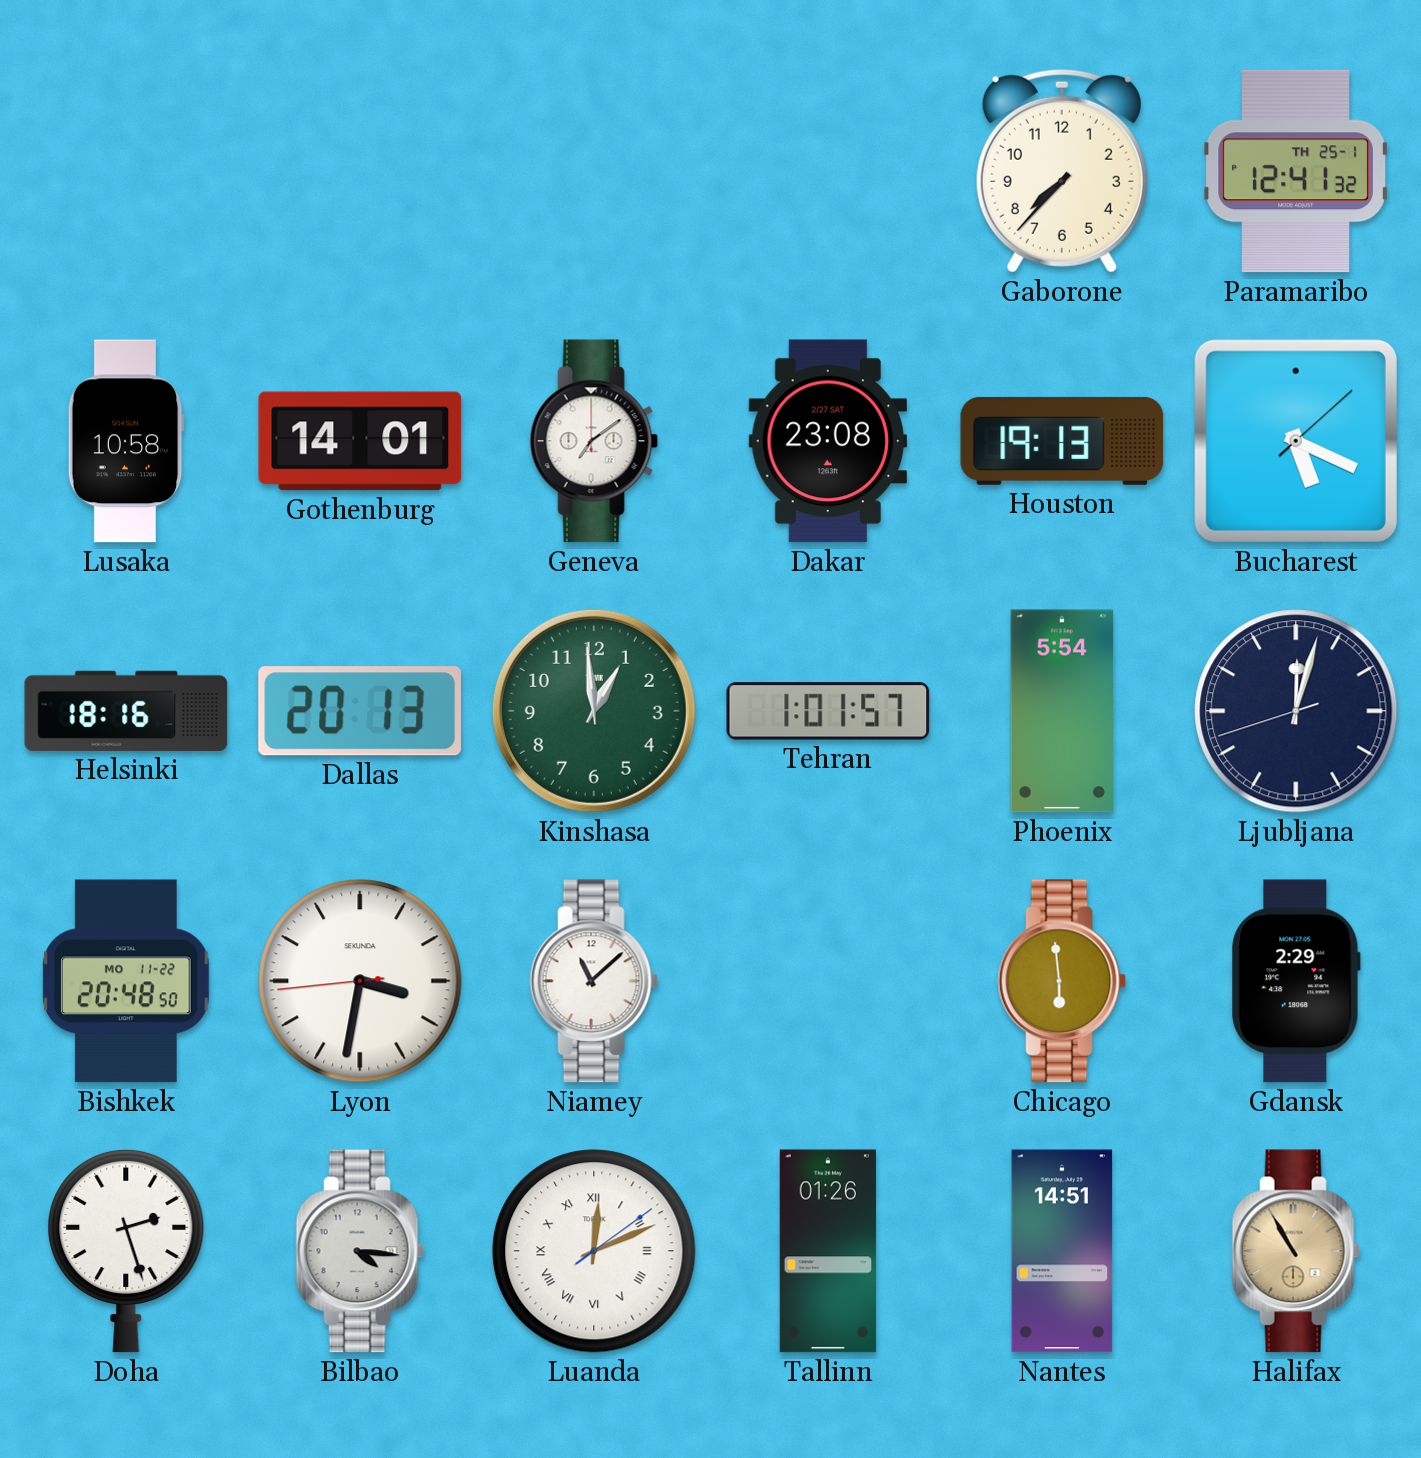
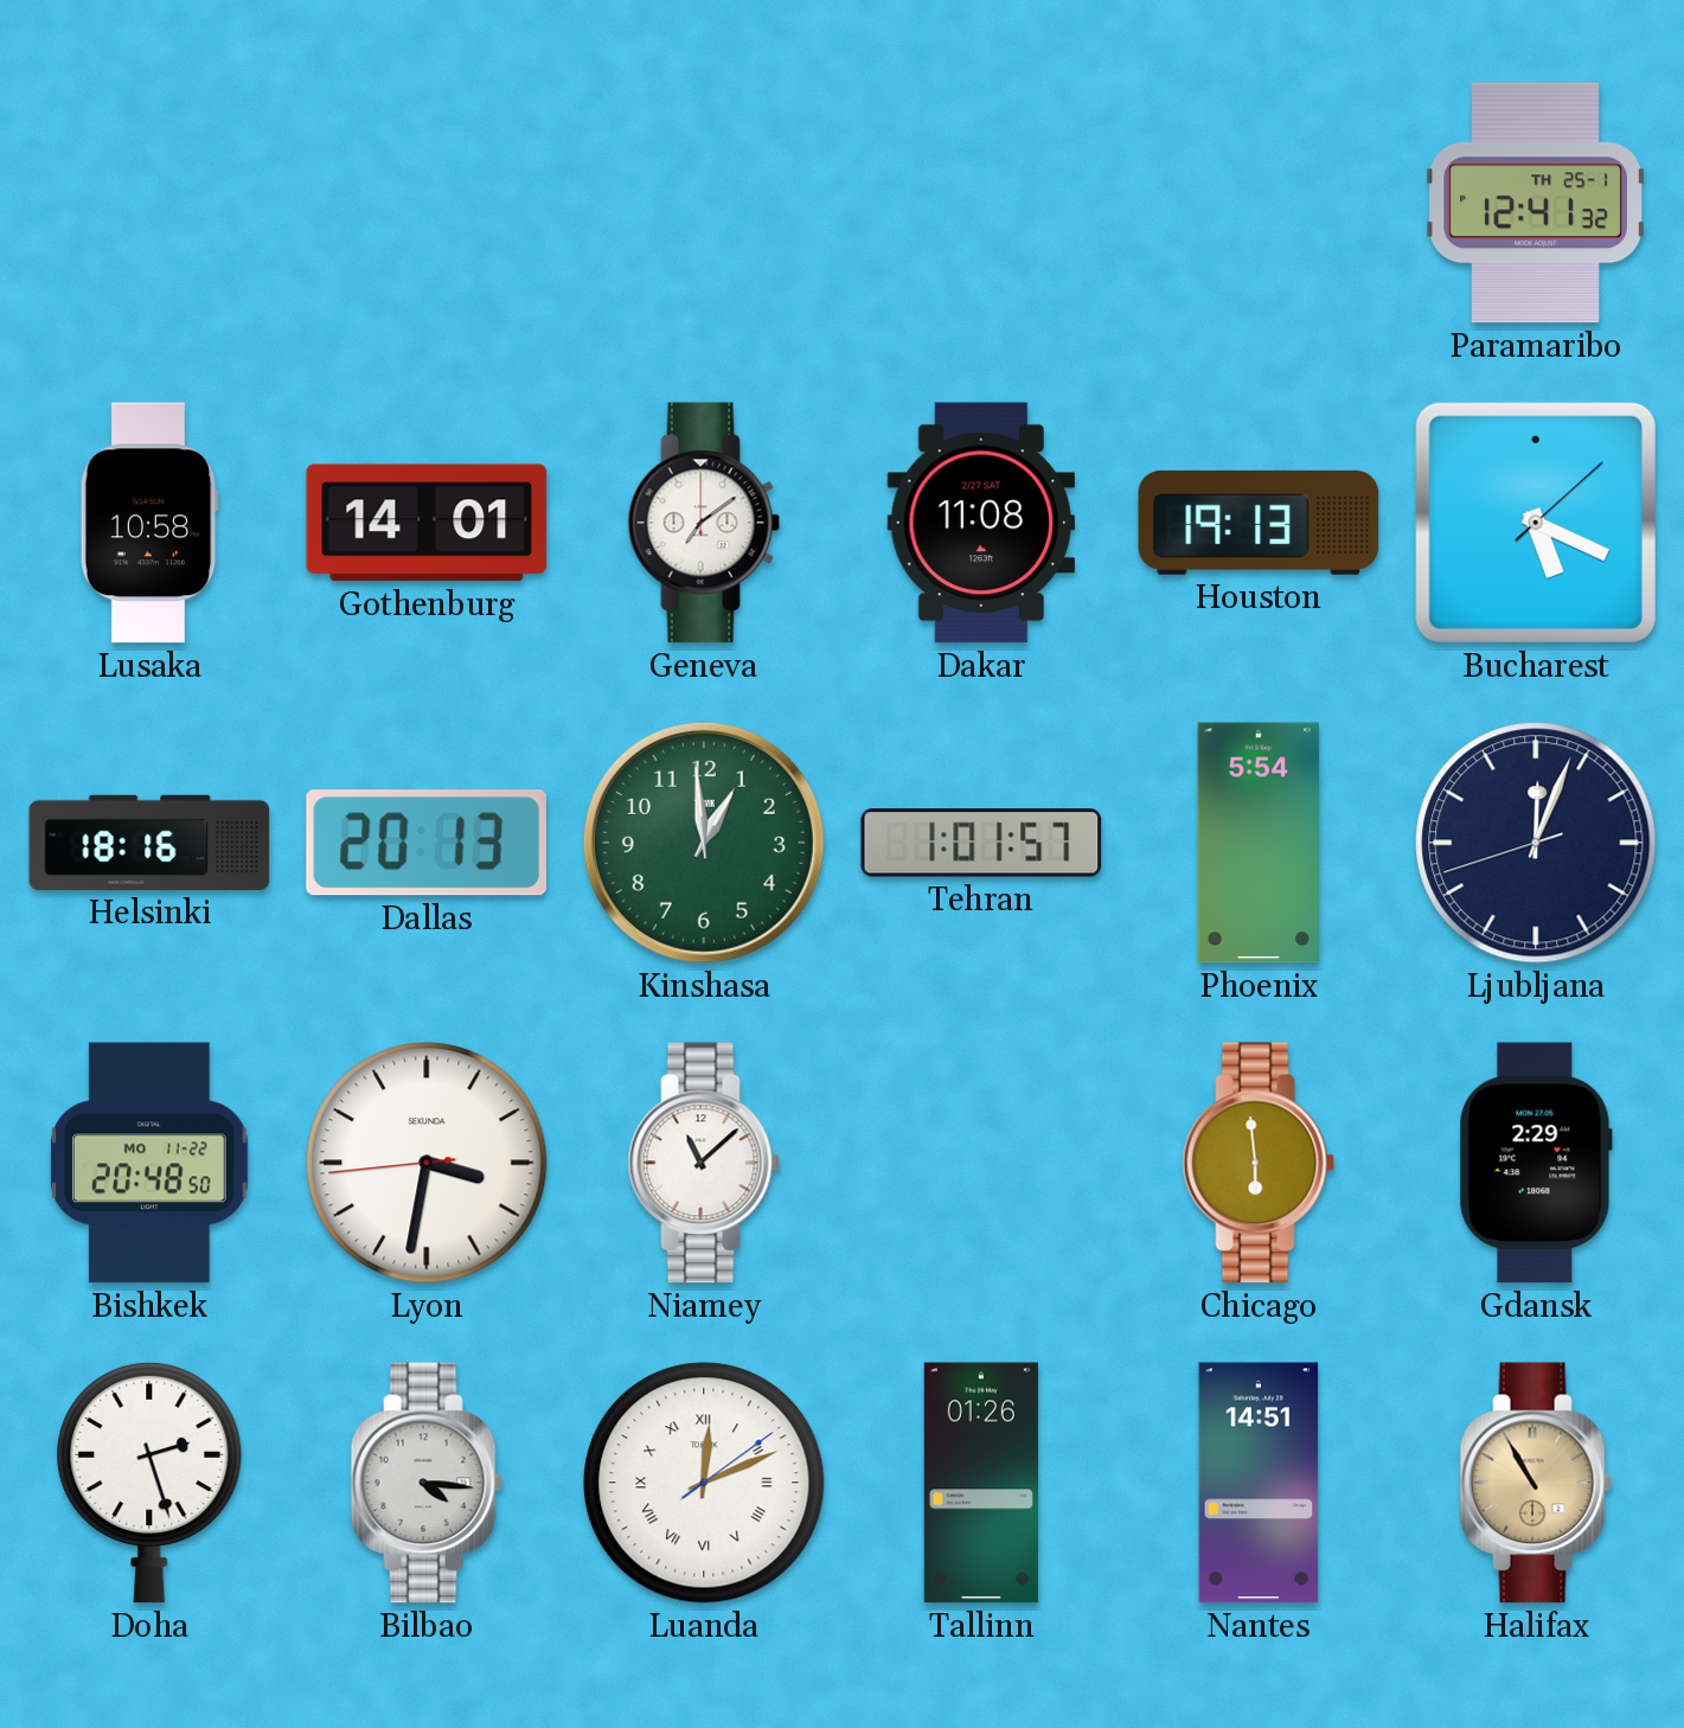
Gaborone: 7:37 -> none (1062, 171)
Dakar: 23:08 -> 11:08 (981, 523)
Ljubljana: 12:02 -> 12:03 (1536, 843)
